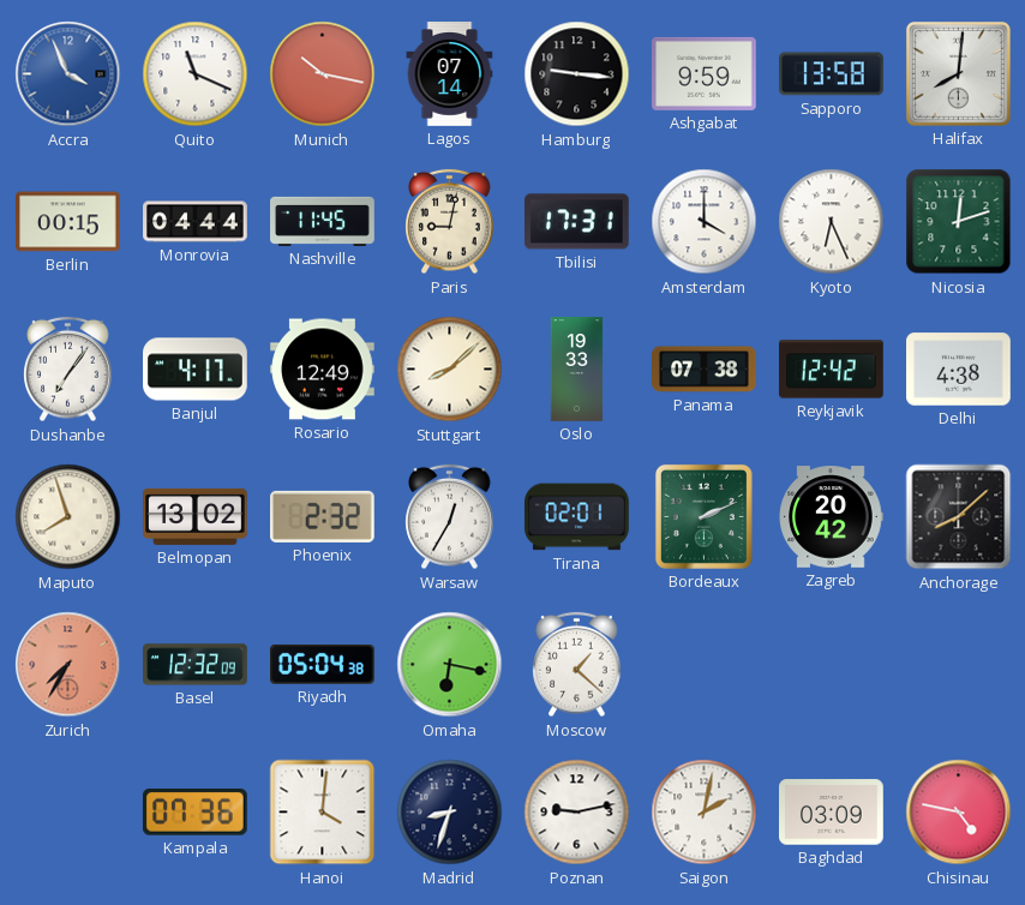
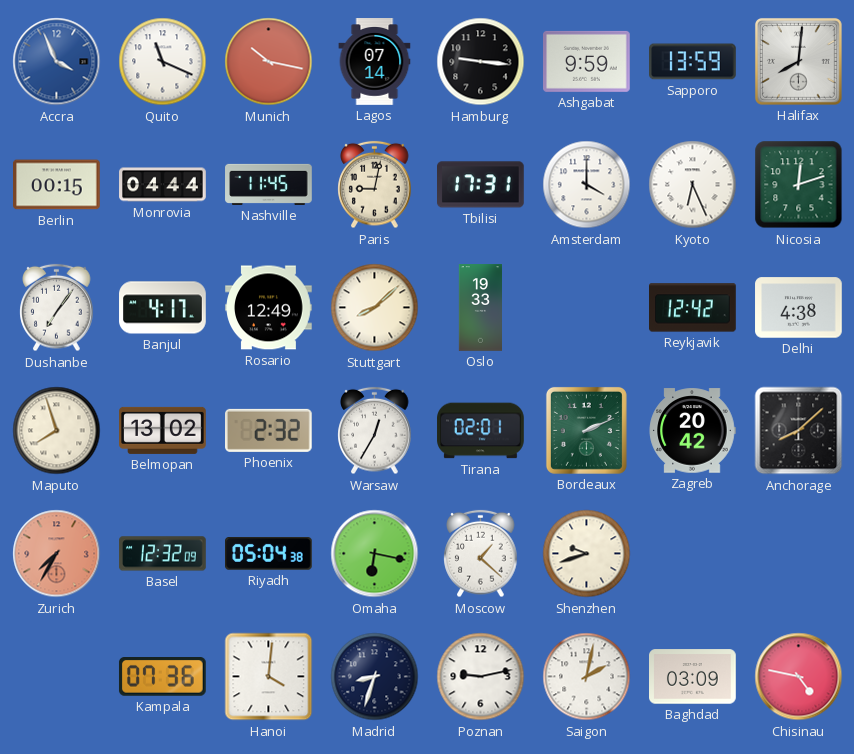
Sapporo: 13:58 -> 13:59 (693, 62)
Panama: 07:38 -> none (705, 370)
Shenzhen: none -> 9:42 (587, 554)
